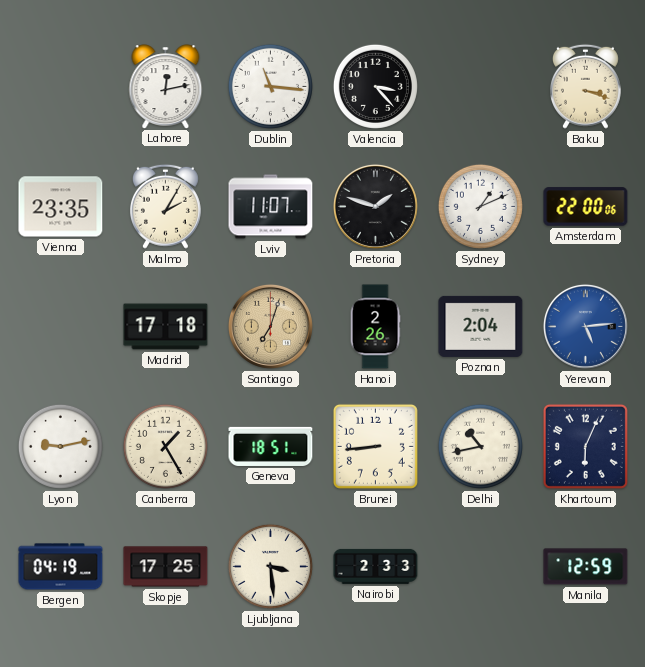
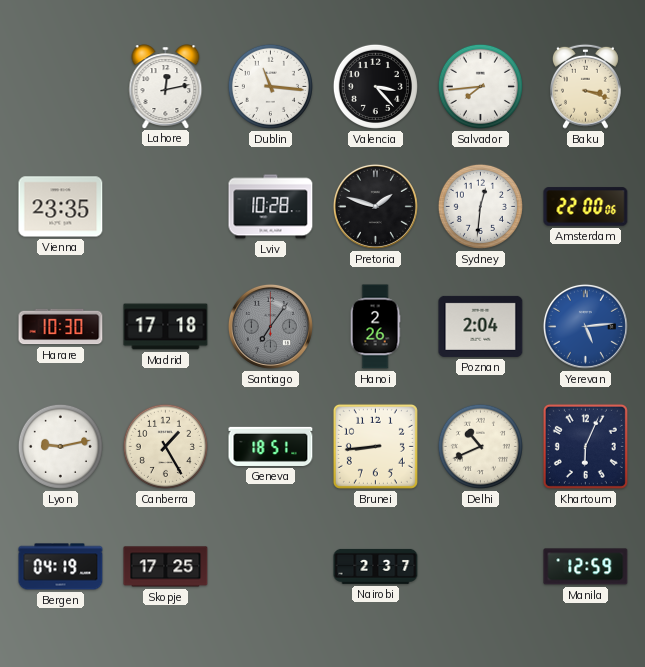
Salvador: none -> 7:44 (480, 86)
Malmo: 2:05 -> none (165, 206)
Lviv: 11:07 -> 10:28 (271, 207)
Sydney: 1:11 -> 12:31 (480, 206)
Harare: none -> 10:30 (61, 327)
Santiago: 7:03 -> 7:06 (270, 326)
Santiago dial: champagne -> grey (270, 326)
Delhi: 10:43 -> 10:41 (480, 446)
Ljubljana: 3:29 -> none (270, 566)
Nairobi: 2:33 -> 2:37 (376, 566)
